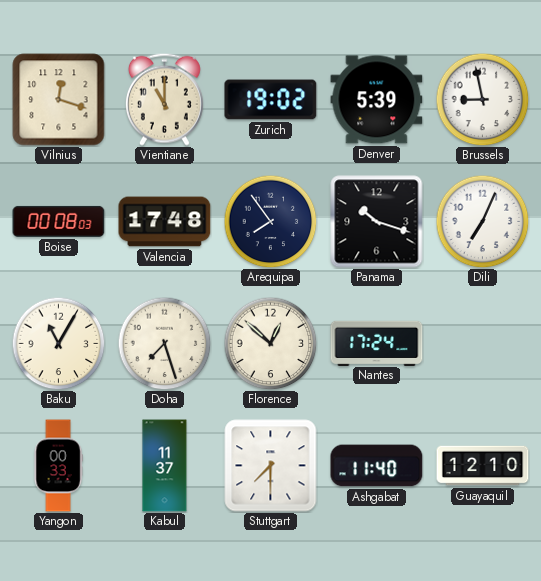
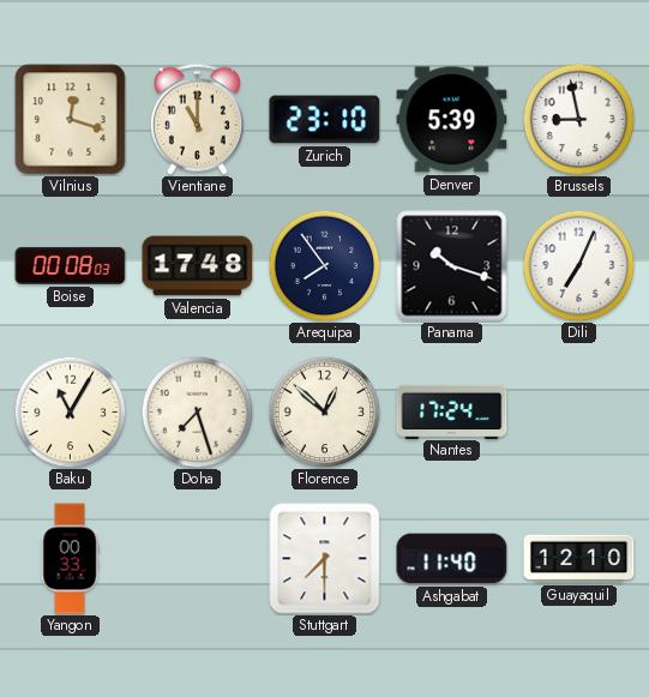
Zurich: 19:02 -> 23:10 (325, 120)
Kabul: 11:37 -> none (165, 466)
